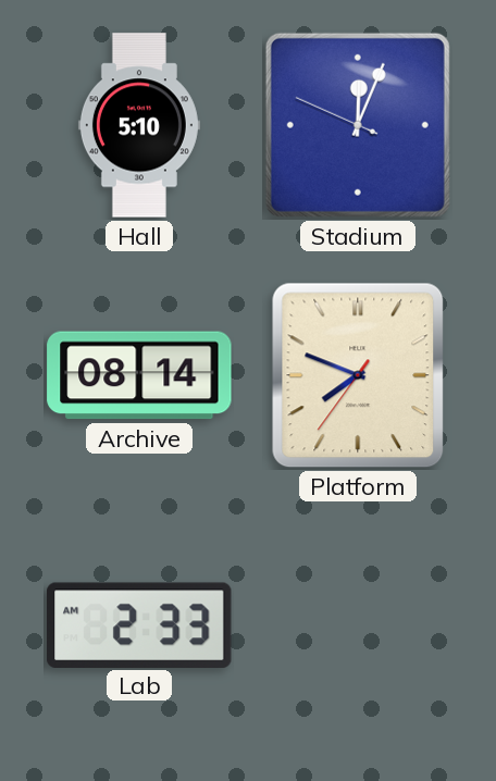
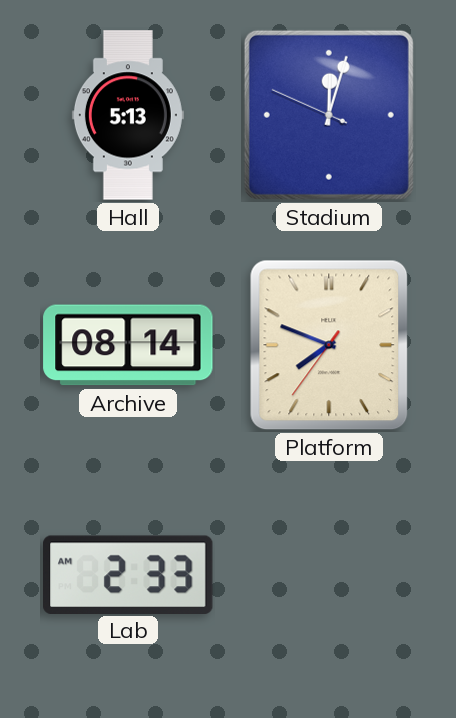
Hall: 5:10 -> 5:13 (128, 115)
Stadium: 12:03 -> 12:02 (329, 115)
